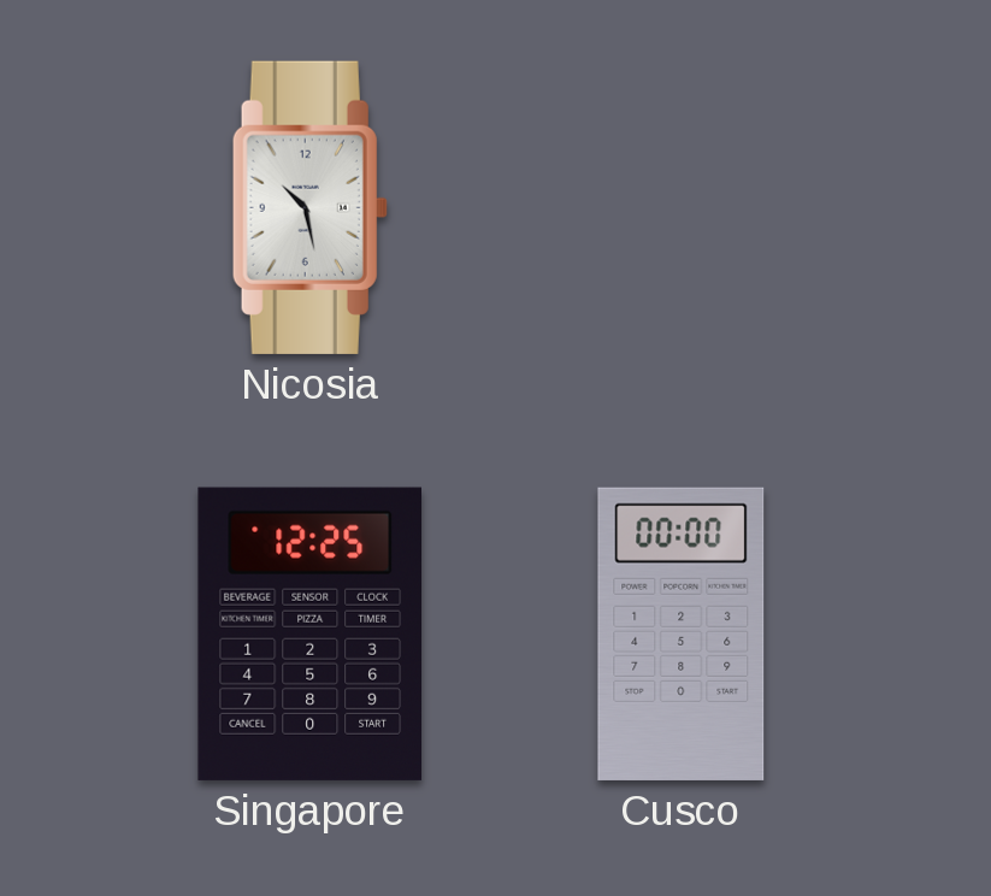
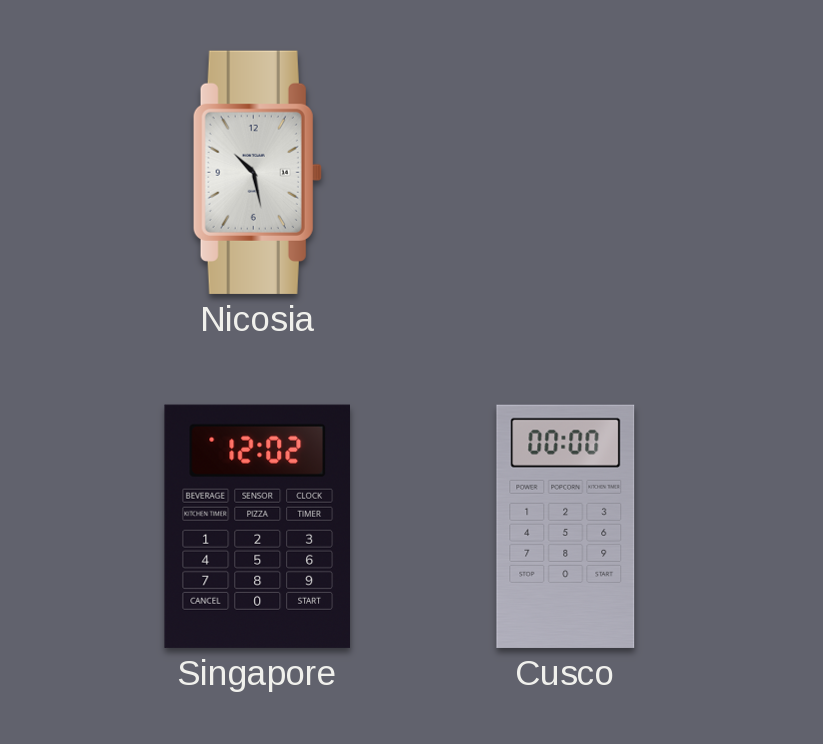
Singapore: 12:25 -> 12:02 (257, 526)
